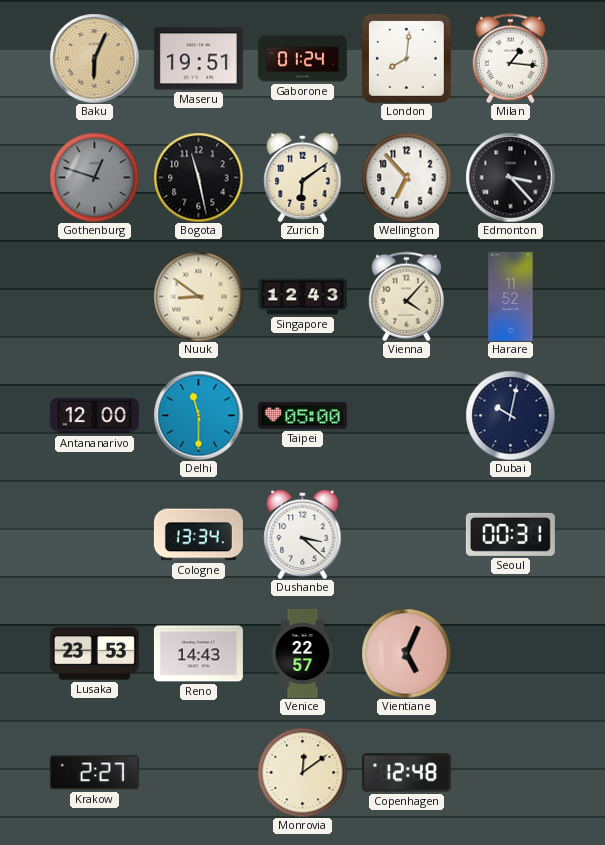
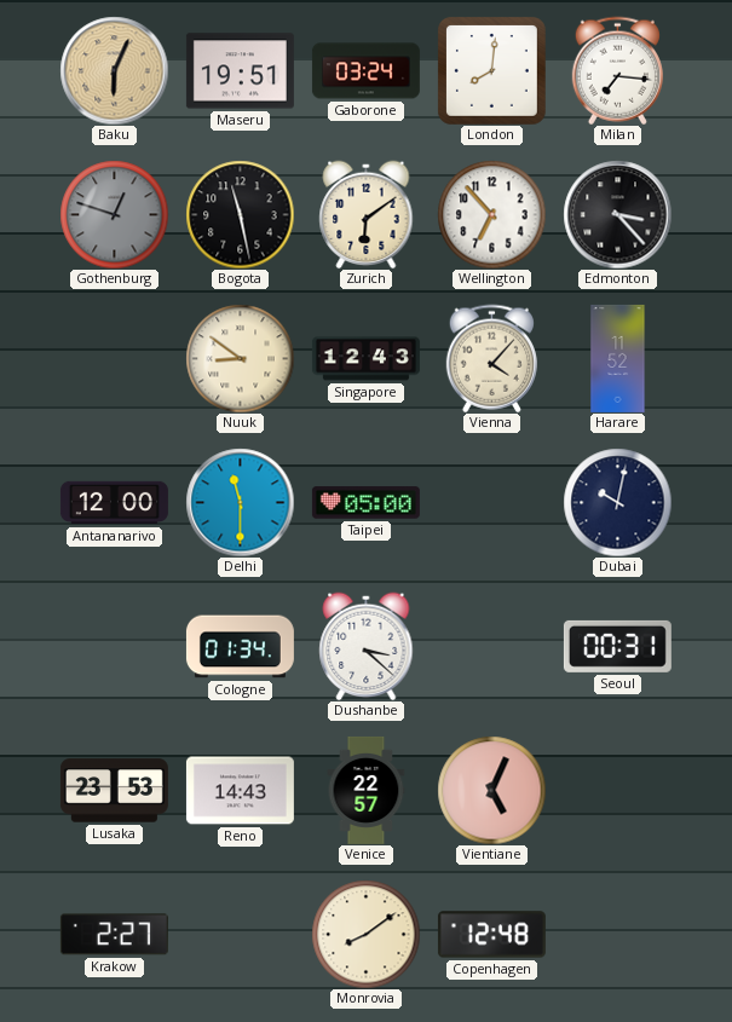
Gaborone: 01:24 -> 03:24 (365, 71)
Milan: 1:16 -> 7:16 (617, 70)
Cologne: 13:34 -> 01:34 (240, 647)
Monrovia: 12:09 -> 8:09 (365, 934)
